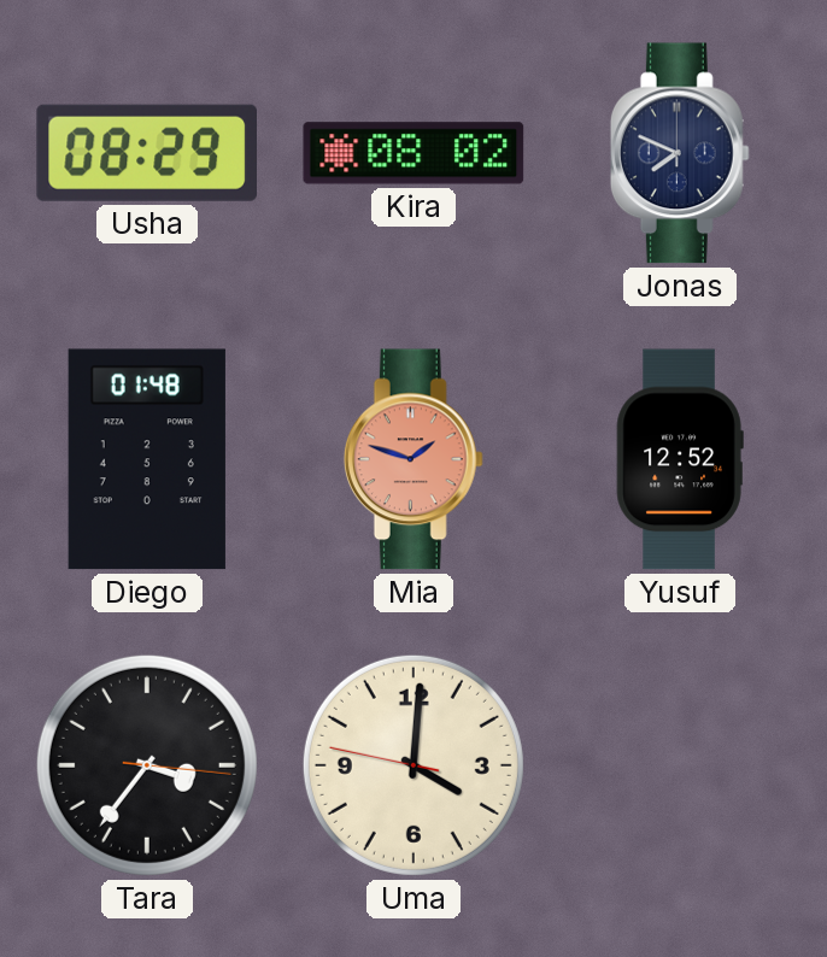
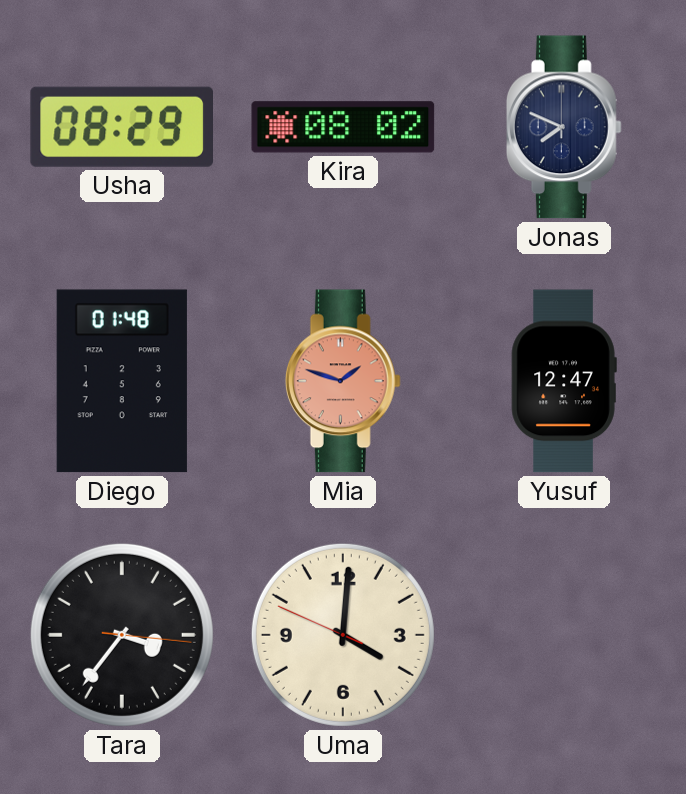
Yusuf: 12:52 -> 12:47 (564, 381)
Uma: 4:00:47 -> 4:00:49 (343, 635)
